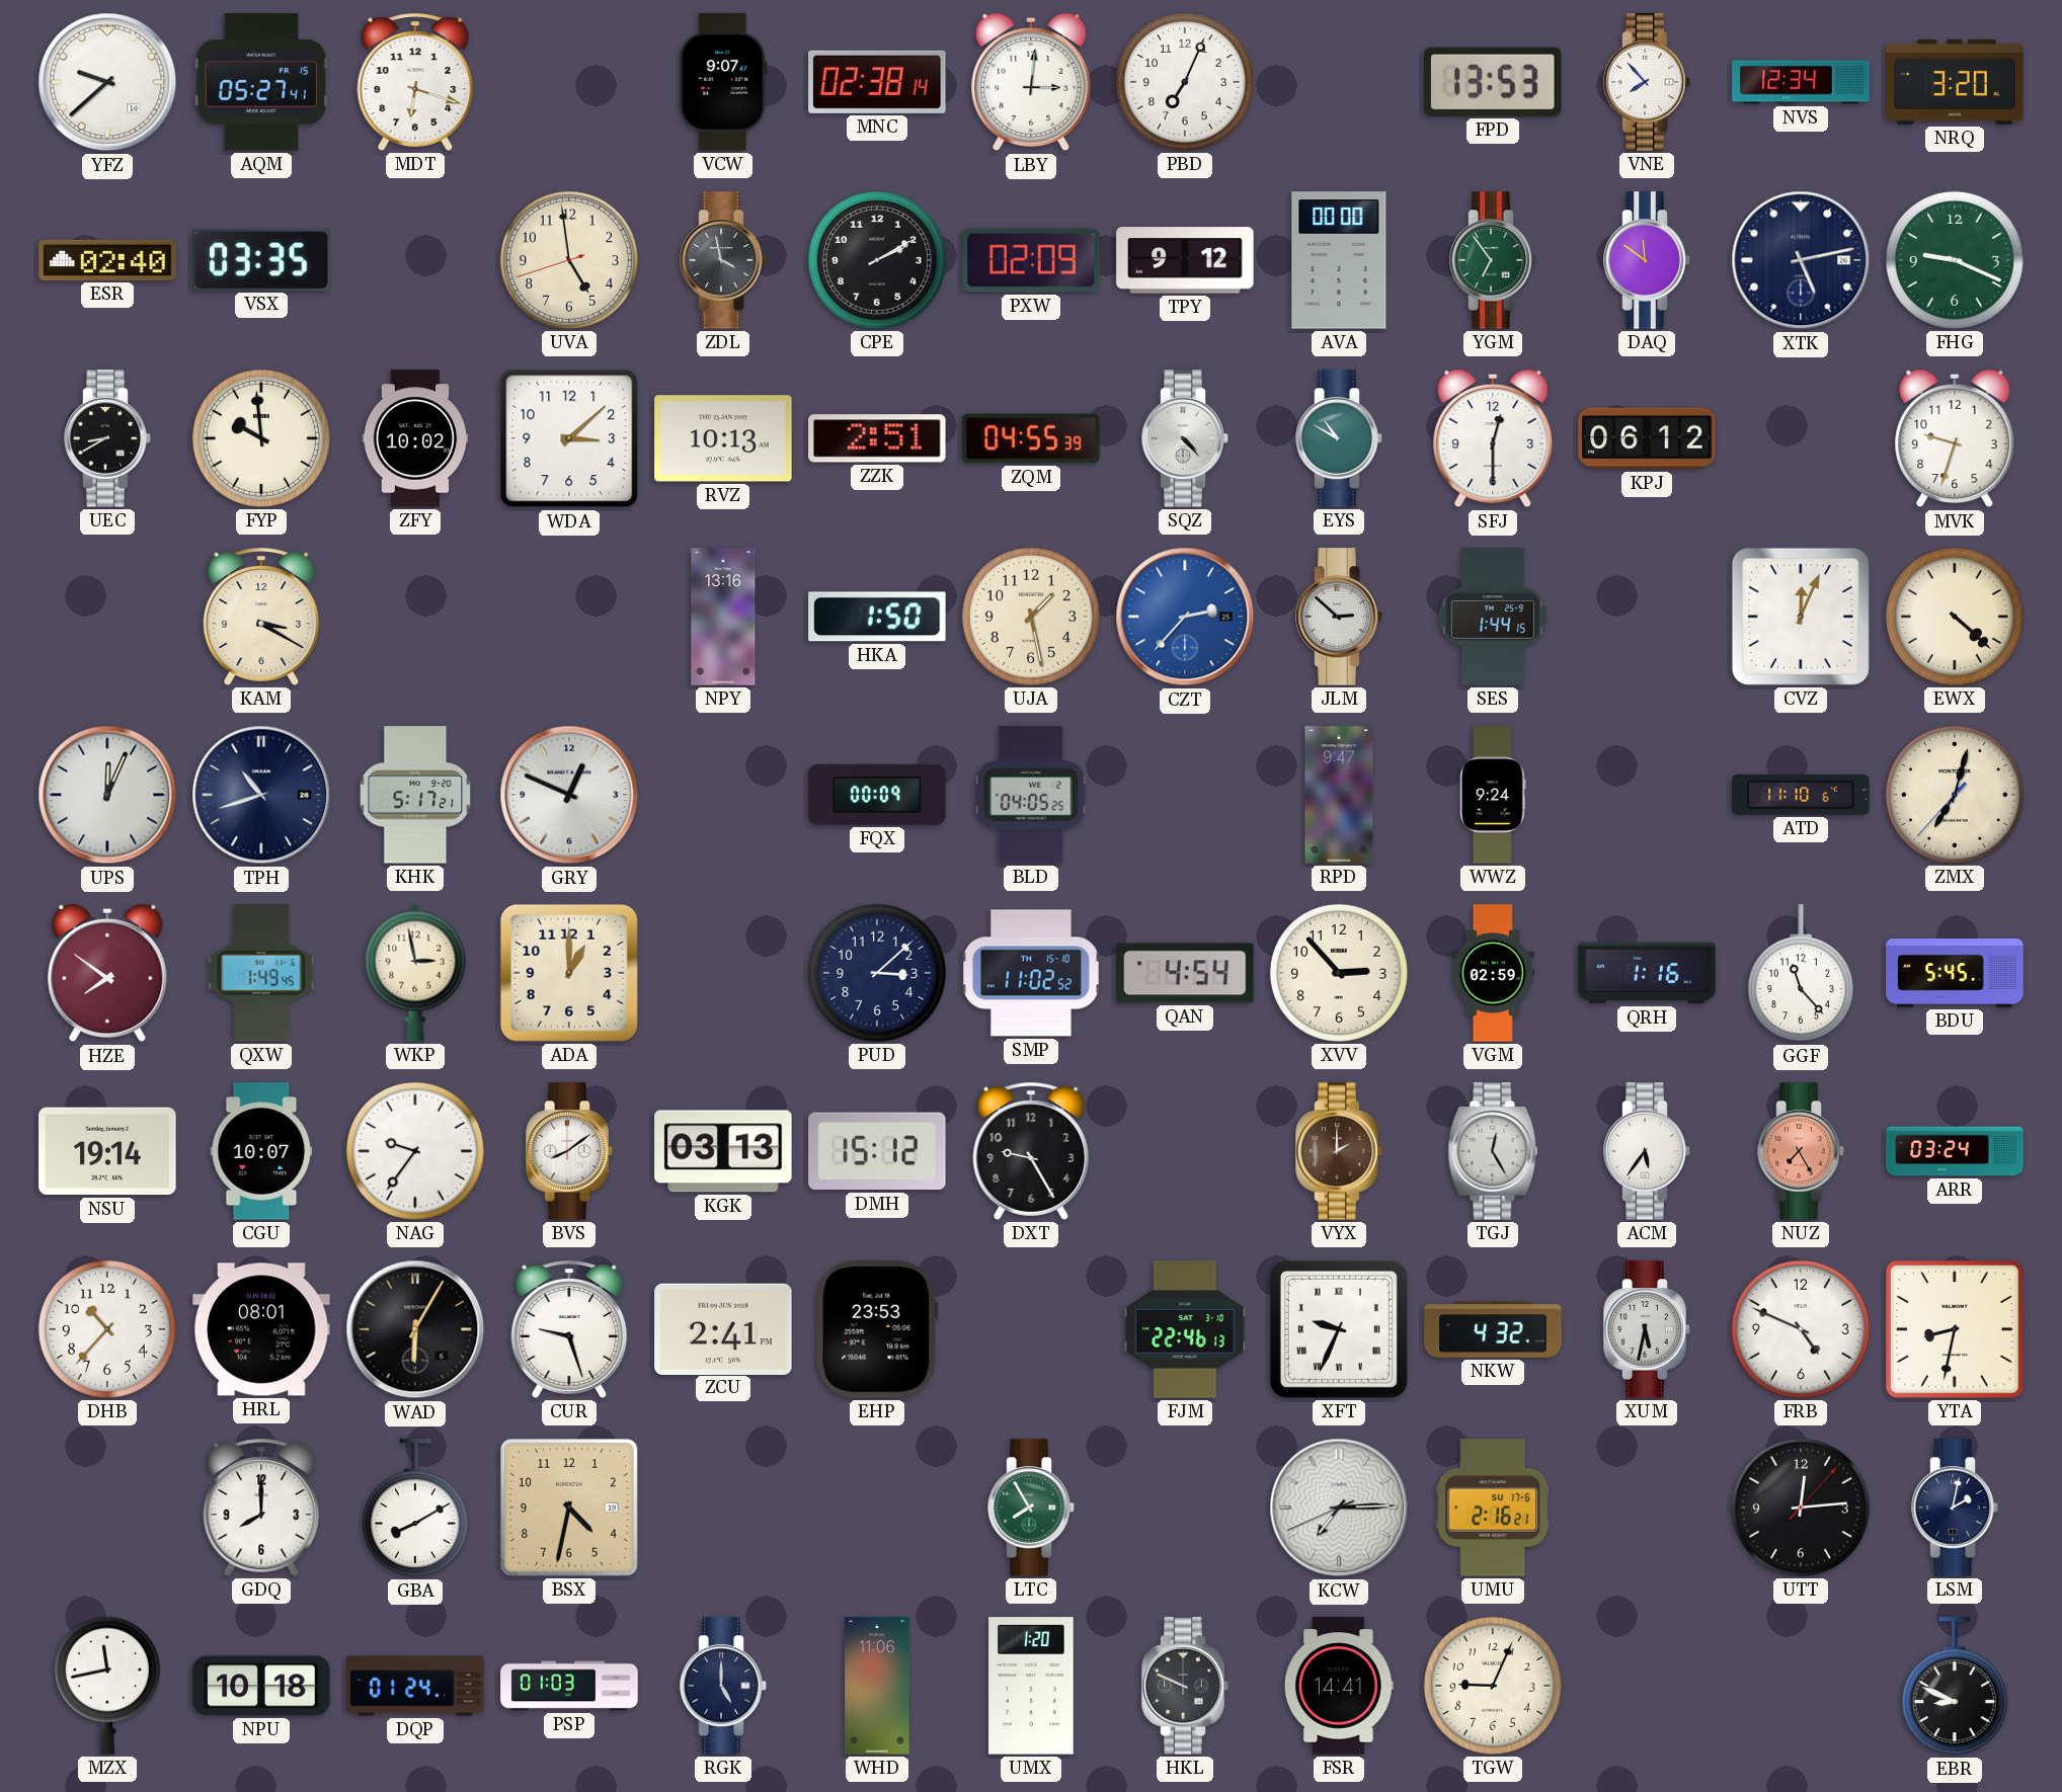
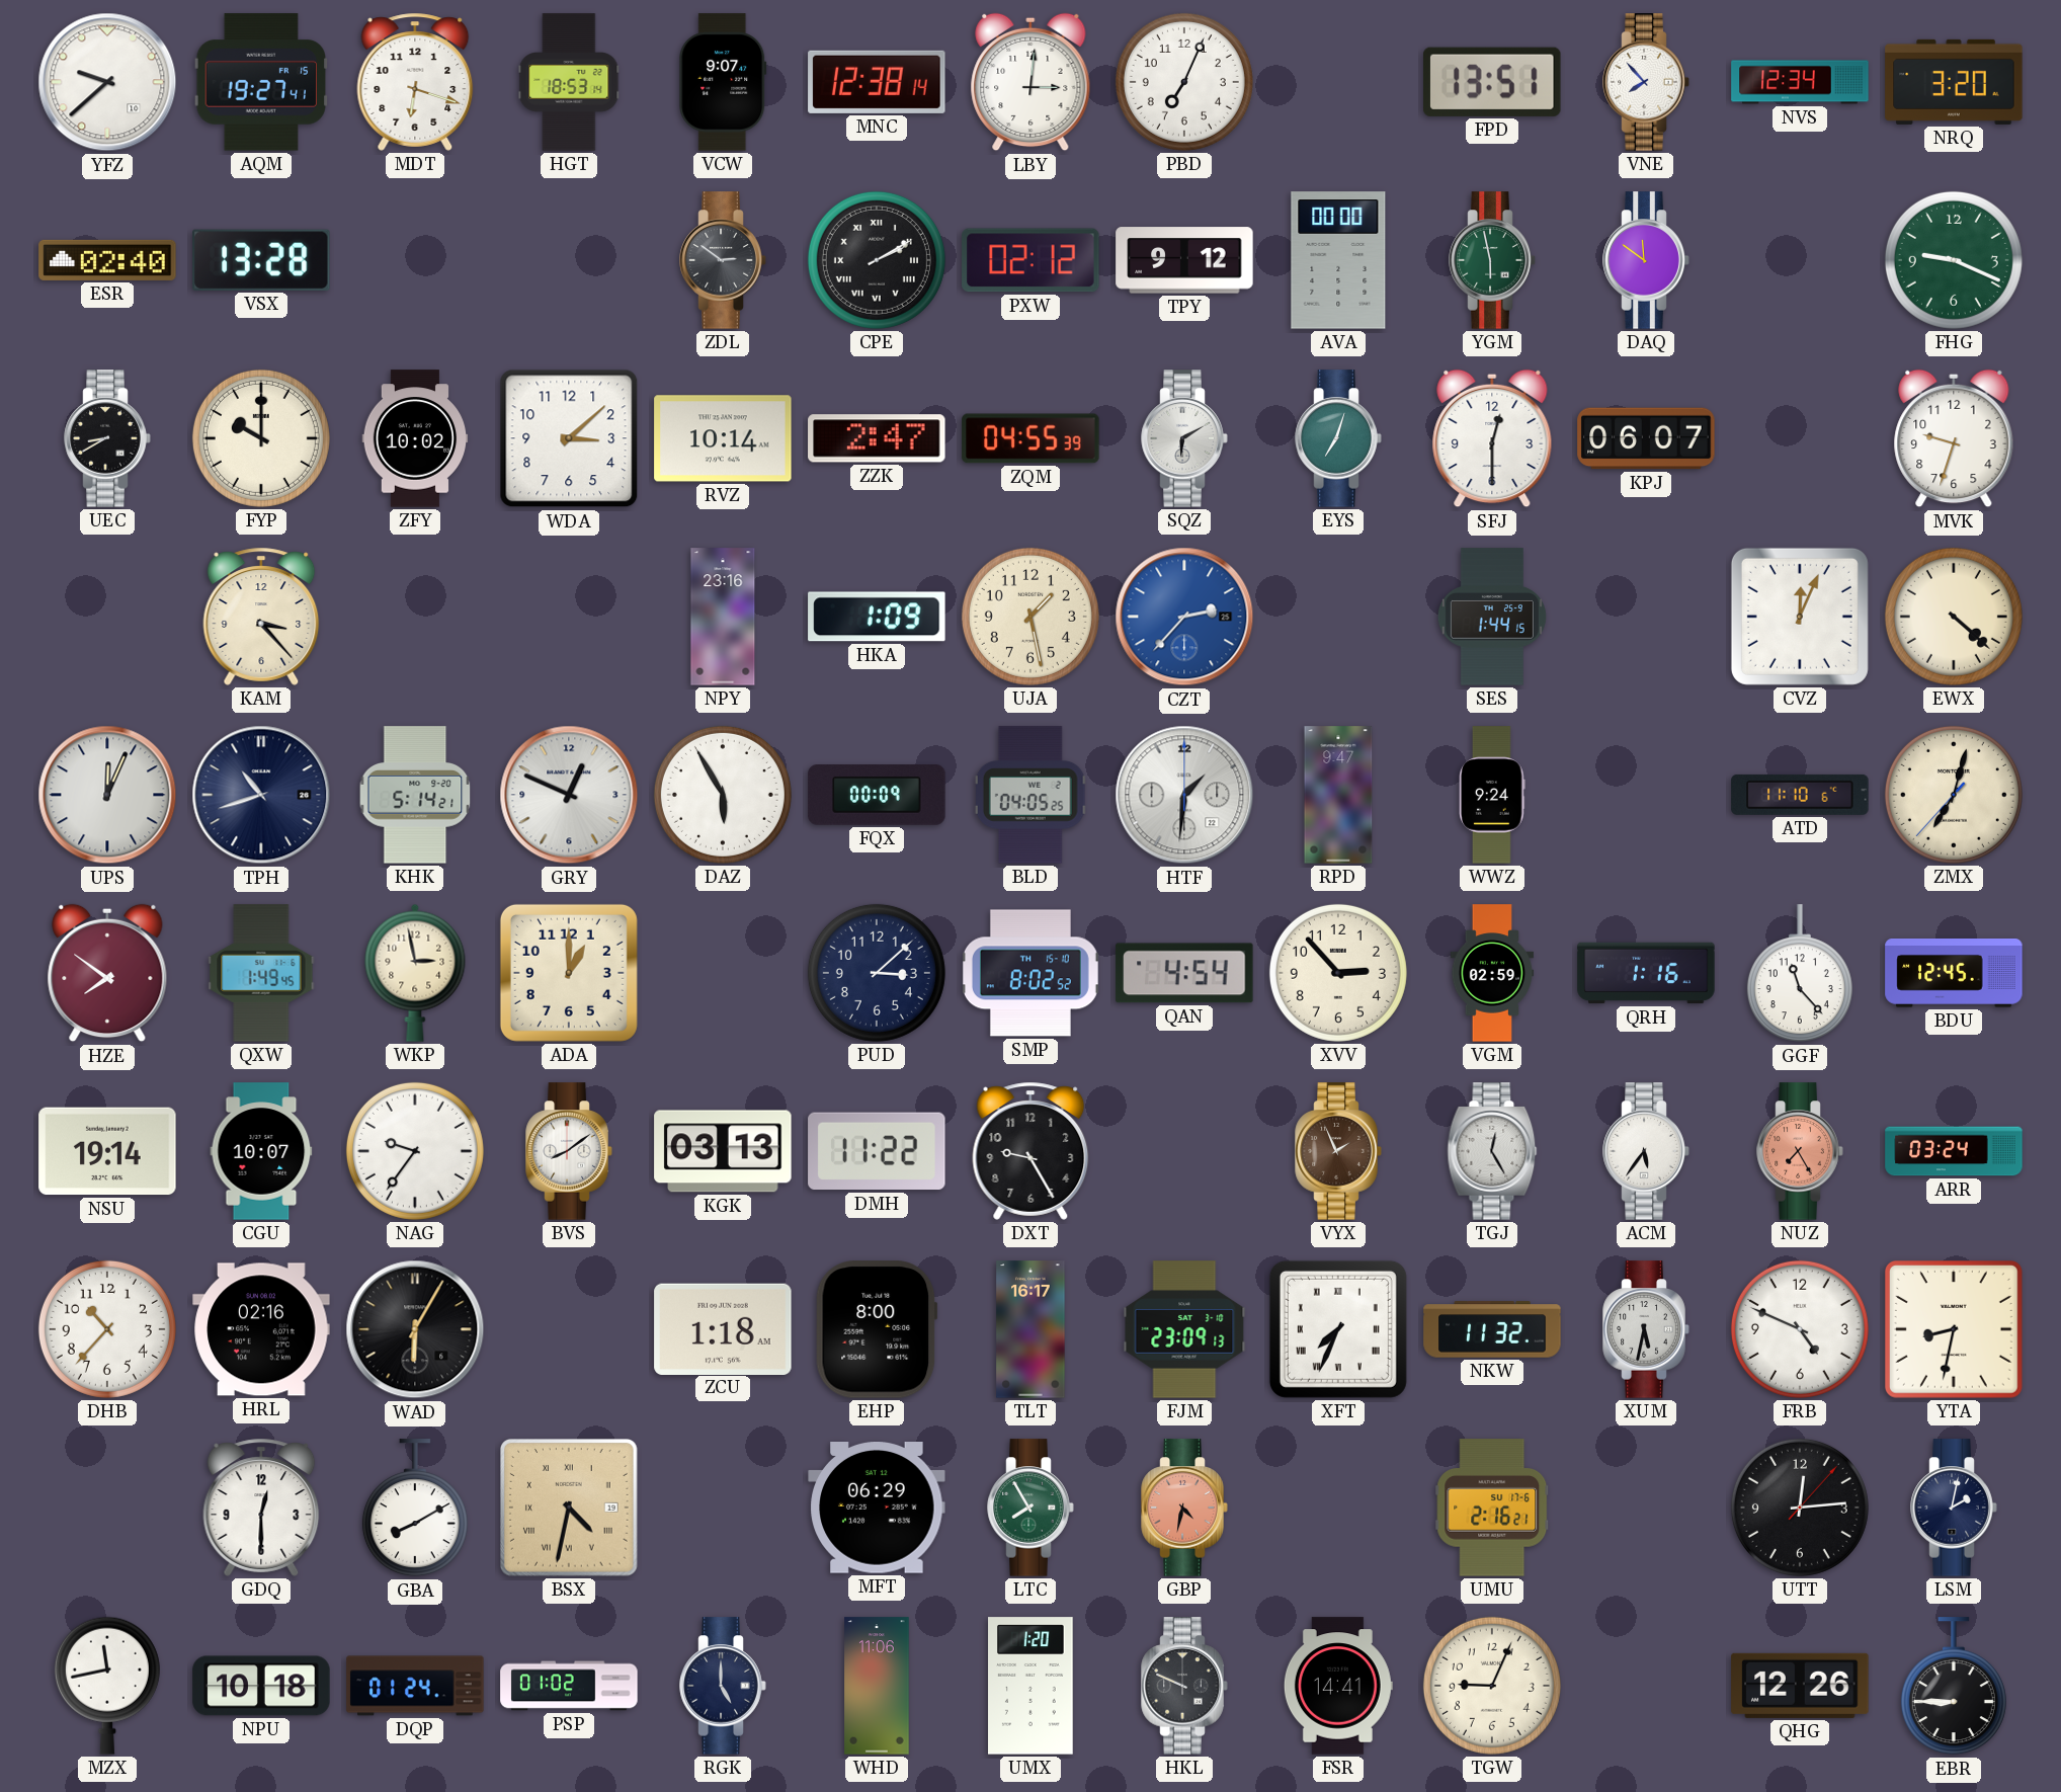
AQM: 05:27 -> 19:27 (260, 82)
HGT: none -> 18:53 (569, 82)
MNC: 02:38 -> 12:38 (877, 82)
FPD: 13:53 -> 13:51 (1493, 82)
VSX: 03:35 -> 13:28 (261, 260)
UVA: 4:58 -> none (569, 260)
ZDL: 3:58 -> 2:51 (723, 260)
CPE numerals: Arabic -> Roman (877, 260)
PXW: 02:09 -> 02:12 (1030, 260)
YGM: 6:54 -> 5:58 (1492, 260)
XTK: 5:13 -> none (1801, 260)
FYP: 9:59 -> 10:00 (261, 438)
RVZ: 10:13 -> 10:14 (723, 438)
ZZK: 2:51 -> 2:47 (877, 438)
SQZ: 4:23 -> 6:10 (1184, 438)
EYS: 10:50 -> 7:03 (1338, 438)
KPJ: 06:12 -> 06:07 (1646, 438)
KAM: 3:20 -> 3:23 (261, 617)
NPY: 13:16 -> 23:16 (723, 617)
HKA: 1:50 -> 1:09 (877, 617)
JLM: 2:52 -> none (1339, 617)
KHK: 5:17 -> 5:14 (415, 795)
DAZ: none -> 5:55 (723, 795)
HTF: none -> 1:31 (1184, 795)
SMP: 11:02 -> 8:02 (1030, 973)
BDU: 5:45 -> 12:45 (1954, 974)
DMH: 15:12 -> 11:22 (877, 1151)
VYX: 2:00 -> 1:56 (1338, 1151)
HRL: 08:01 -> 02:16 (261, 1329)
CUR: 9:27 -> none (569, 1329)
ZCU: 2:41 -> 1:18 (723, 1328)
EHP: 23:53 -> 8:00 (877, 1329)
TLT: none -> 16:17 (1030, 1329)
FJM: 22:46 -> 23:09 (1184, 1329)
XFT: 9:34 -> 7:34 (1338, 1329)
NKW: 4:32 -> 11:32 (1492, 1329)
GDQ: 8:00 -> 12:30 (261, 1508)
BSX numerals: Arabic -> Roman (570, 1509)
MFT: none -> 06:29 (877, 1509)
GBP: none -> 4:32 (1184, 1508)
KCW: 7:14 -> none (1339, 1508)
PSP: 01:03 -> 01:02 (569, 1686)
QHG: none -> 12:26 (1800, 1686)
EBR: 8:49 -> 8:45 (1954, 1687)
